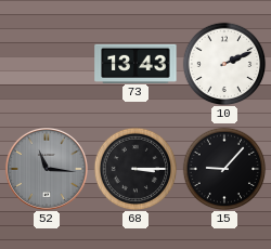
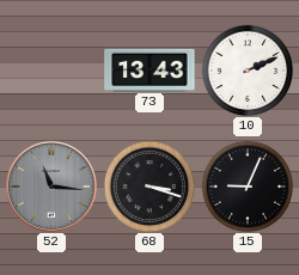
68: 3:15 -> 3:18 (149, 187)
15: 9:07 -> 9:04 (248, 187)
